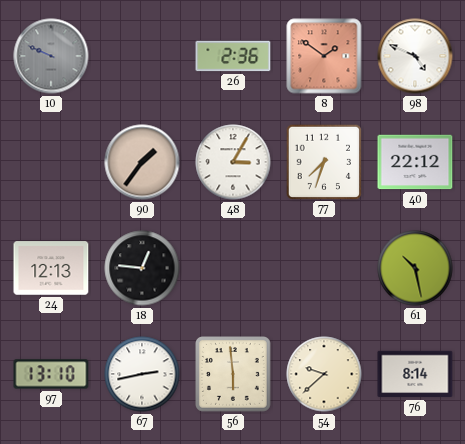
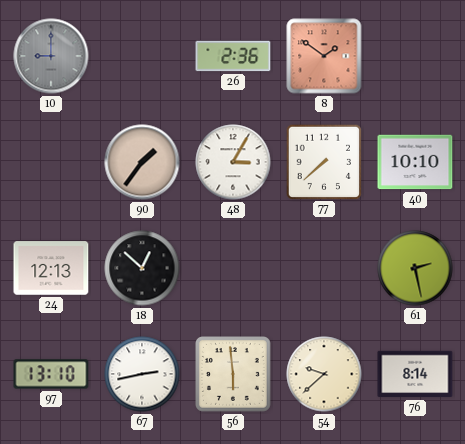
10: 9:49 -> 9:00 (51, 56)
98: 4:49 -> none (415, 56)
77: 7:33 -> 7:38 (323, 161)
40: 22:12 -> 10:10 (415, 162)
18: 12:46 -> 12:52 (142, 268)
61: 10:28 -> 2:28 (415, 268)
